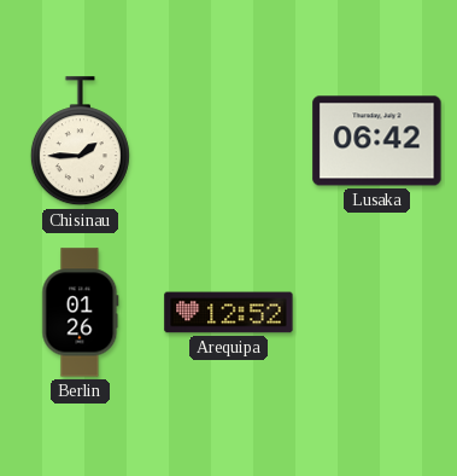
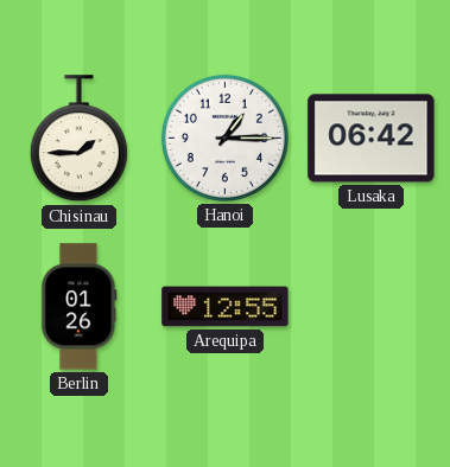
Hanoi: none -> 1:15 (224, 137)
Arequipa: 12:52 -> 12:55 (226, 307)
